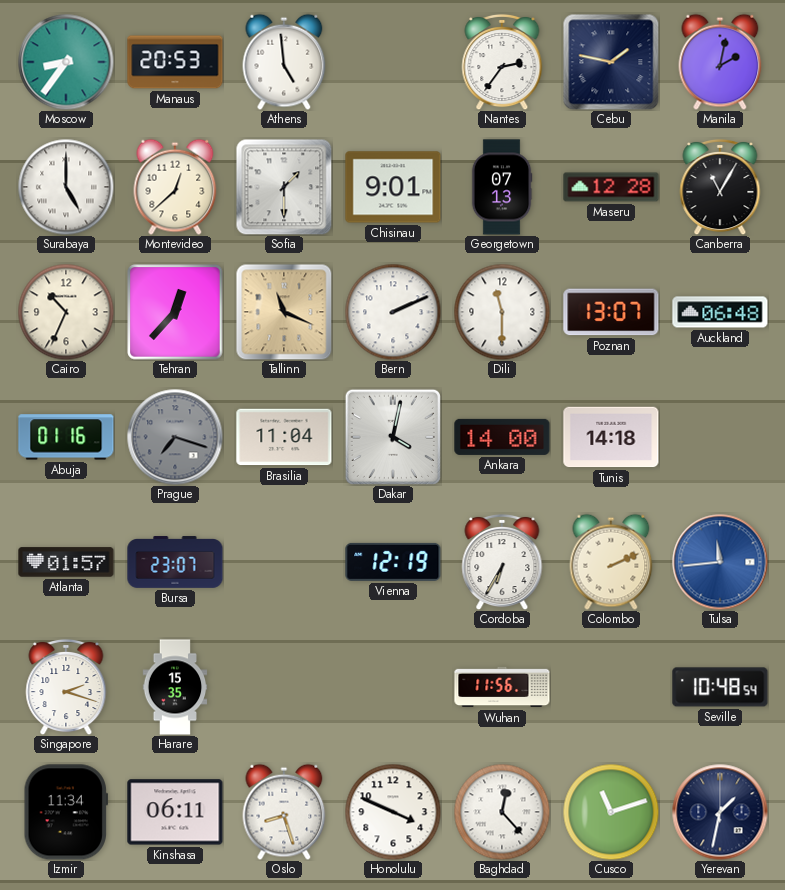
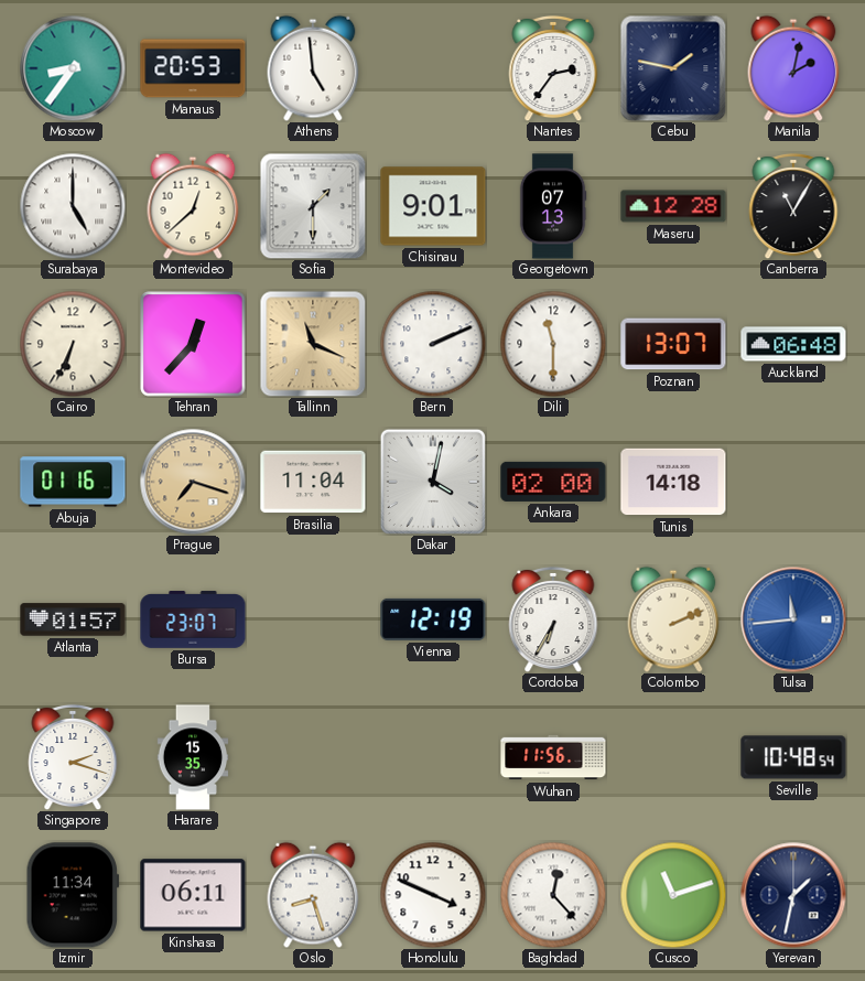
Cairo: 10:34 -> 6:34 (73, 344)
Prague dial: grey -> champagne (193, 482)
Ankara: 14:00 -> 02:00 (553, 482)
